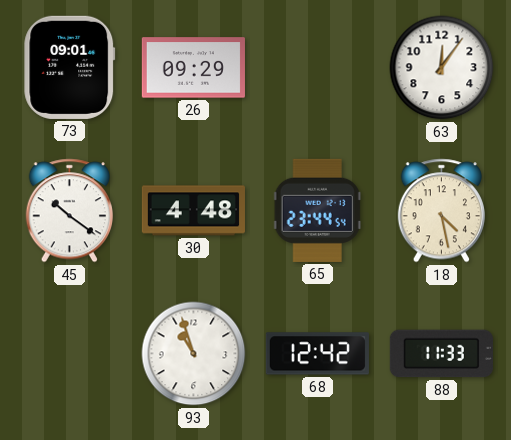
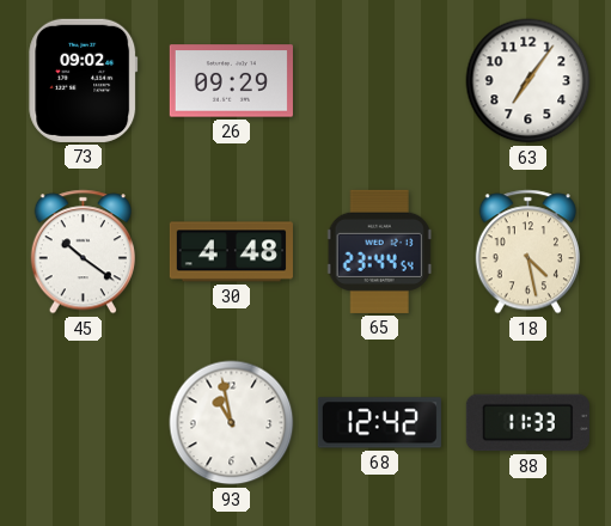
73: 09:01 -> 09:02 (84, 80)
63: 12:06 -> 7:06 (528, 81)
93: 10:57 -> 10:58 (232, 423)
